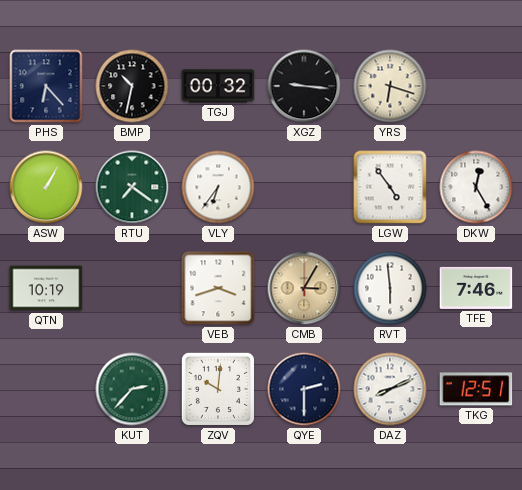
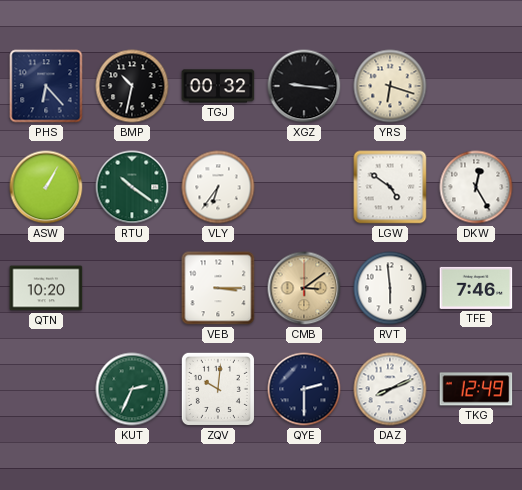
RTU: 7:21 -> 10:21 (132, 187)
LGW: 4:54 -> 4:51 (390, 187)
QTN: 10:19 -> 10:20 (46, 288)
VEB: 3:42 -> 3:15 (218, 288)
CMB: 3:05 -> 3:09 (304, 288)
KUT: 2:37 -> 2:34 (132, 389)
TKG: 12:51 -> 12:49 (476, 389)
